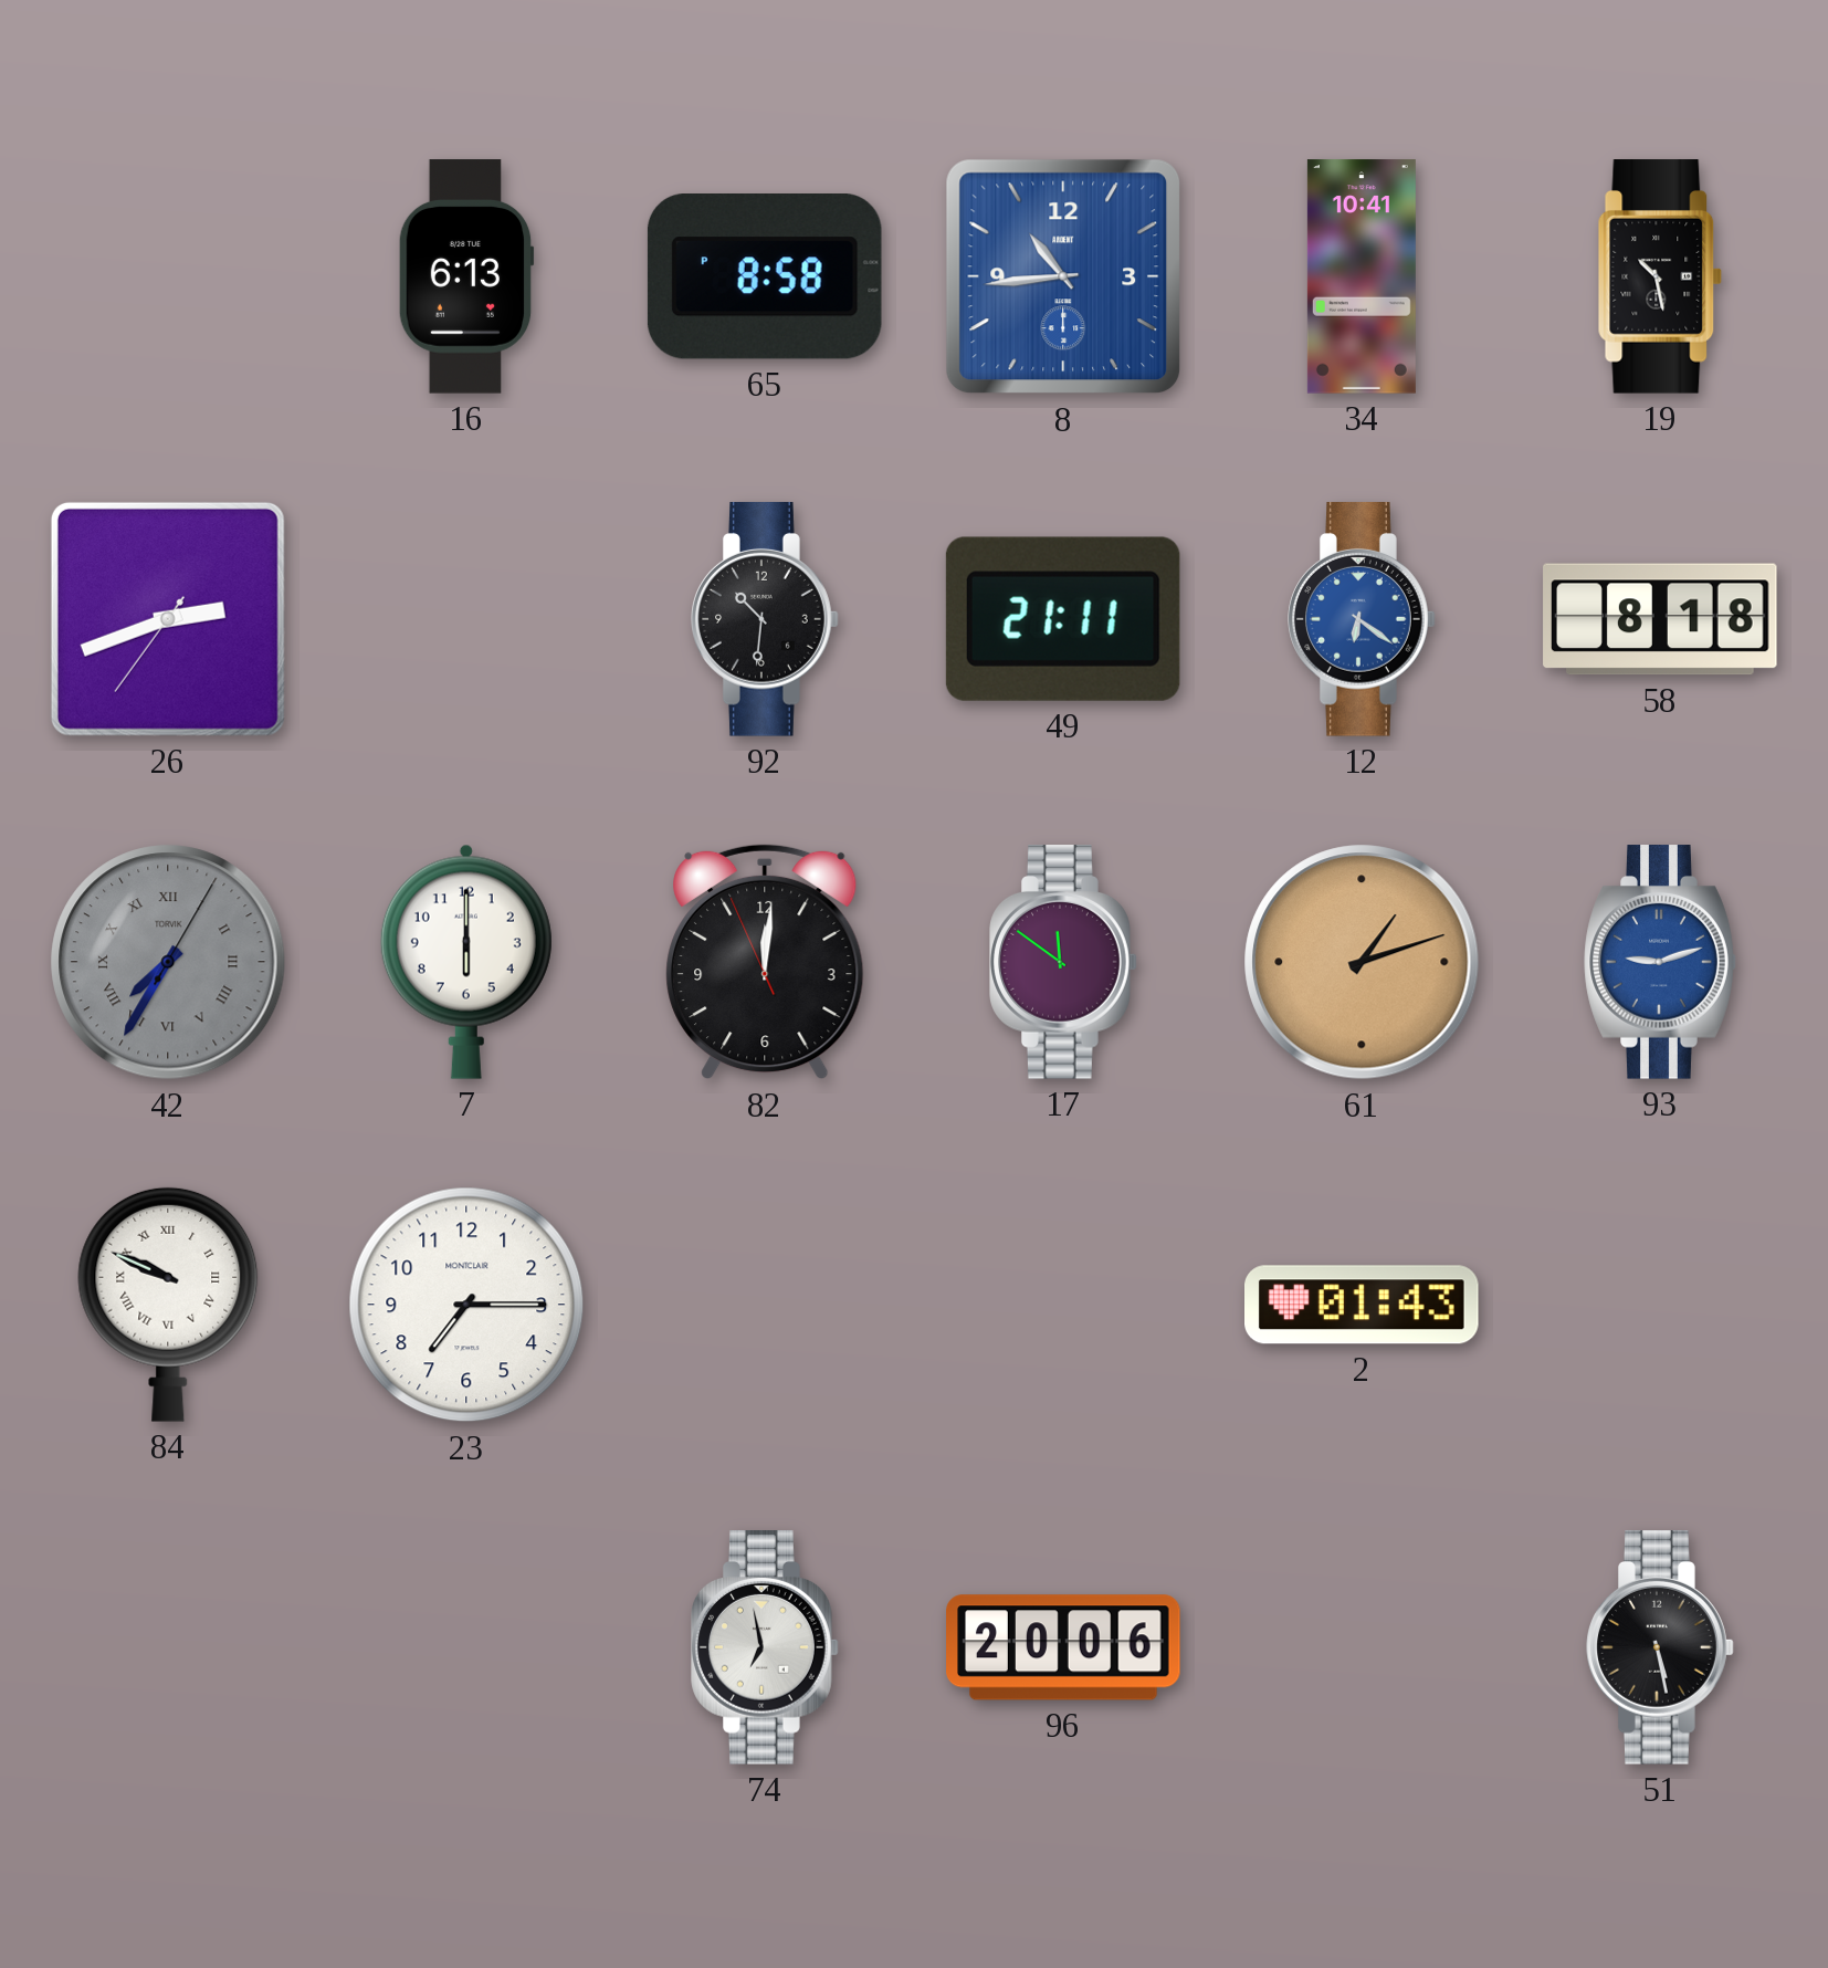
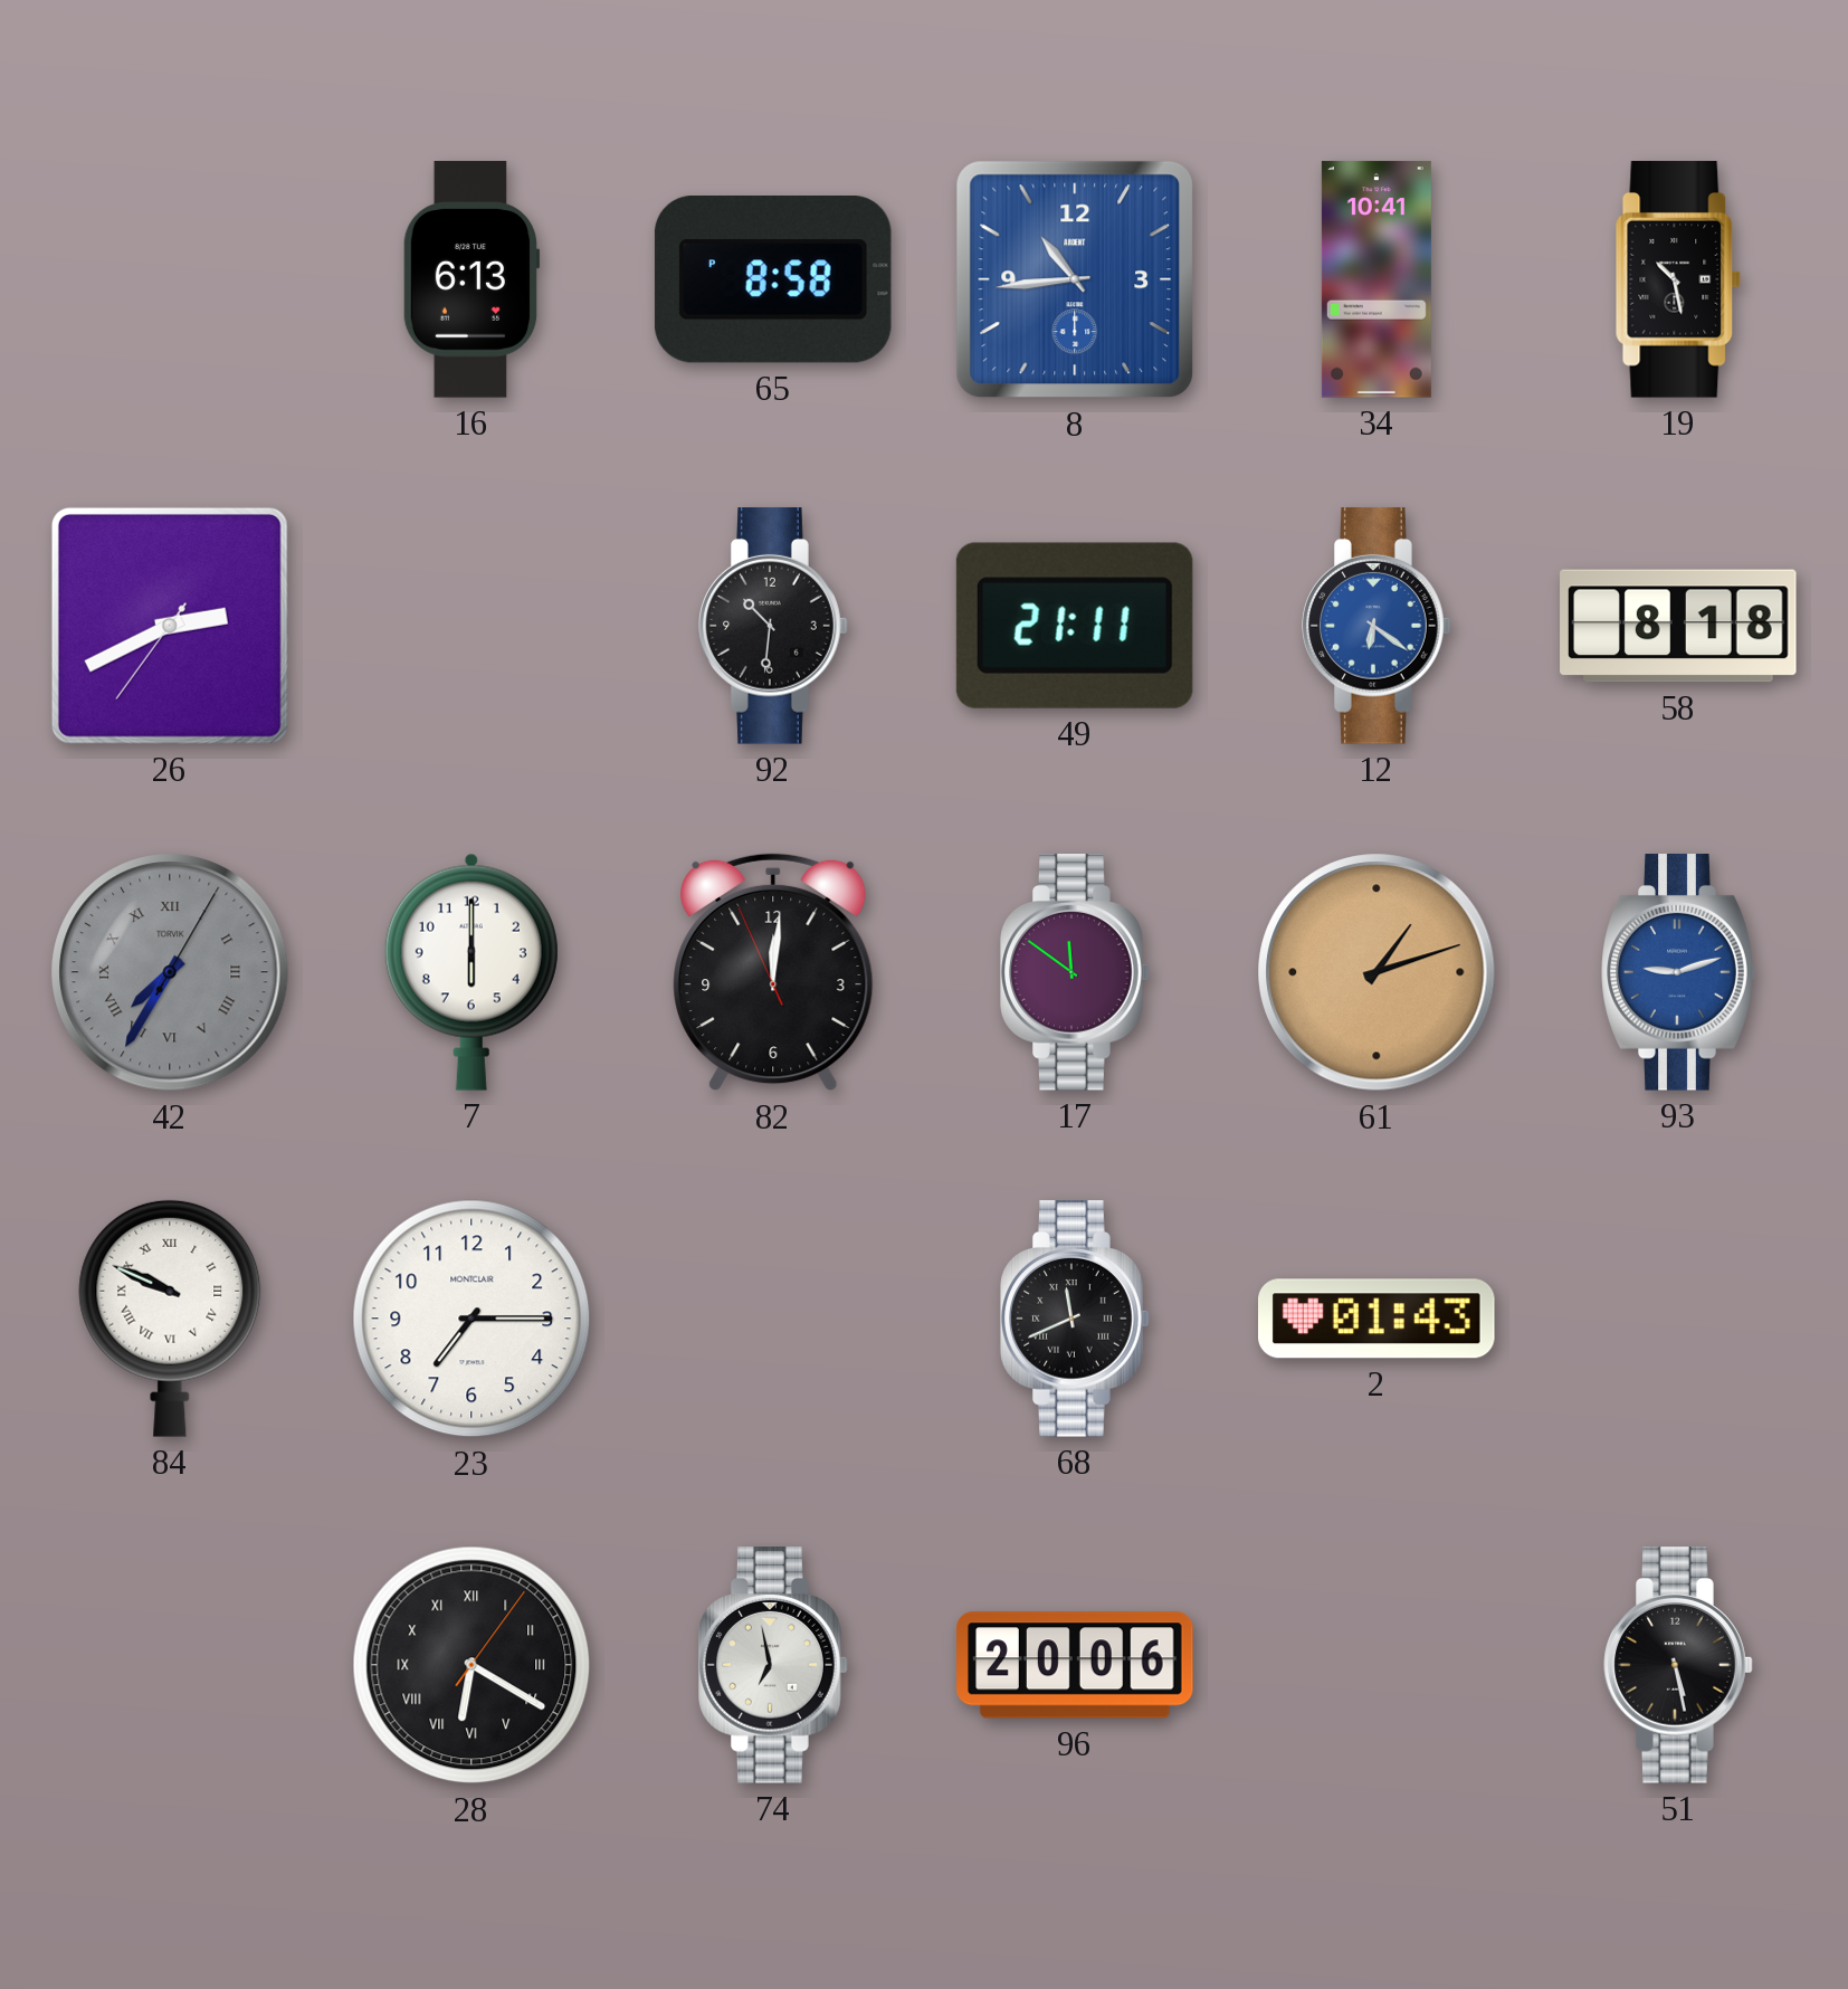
26: 2:41 -> 2:40 (170, 626)
68: none -> 11:41 (1075, 1319)
28: none -> 6:20 (471, 1665)
